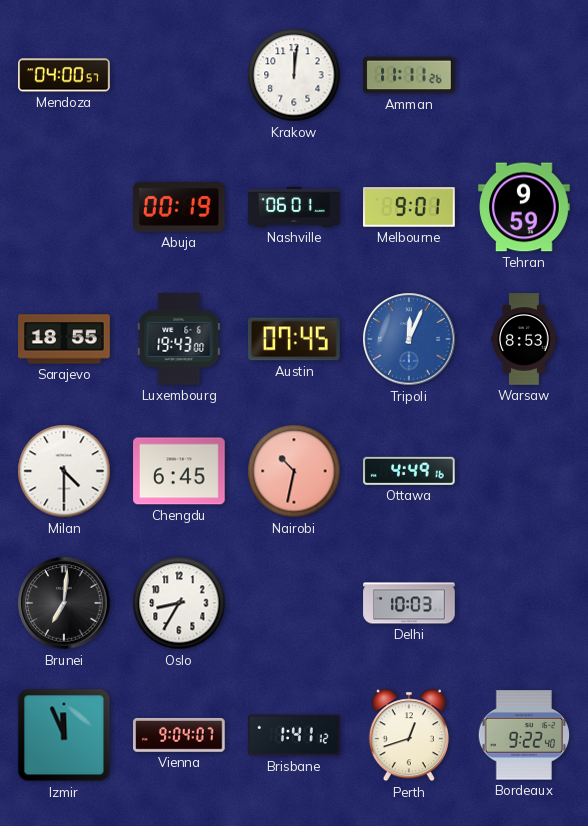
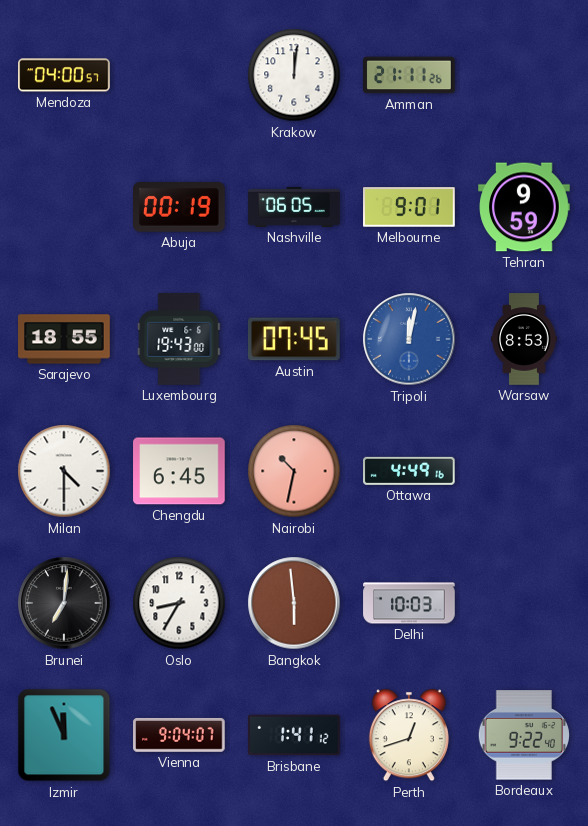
Amman: 11:11 -> 21:11 (409, 75)
Nashville: 06:01 -> 06:05 (294, 207)
Tripoli: 12:04 -> 12:02 (409, 339)
Bangkok: none -> 5:59 (294, 603)
